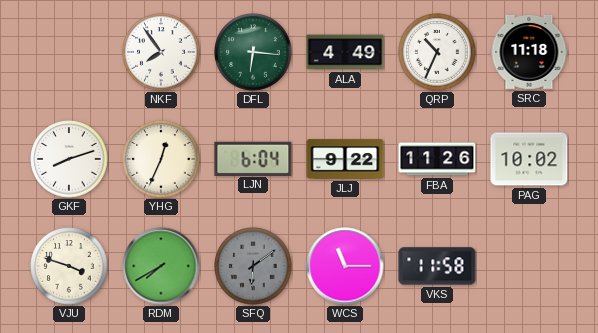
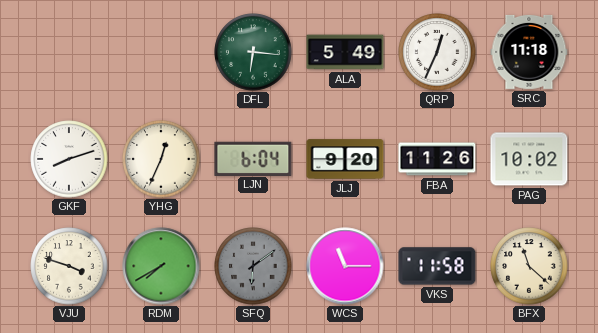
NKF: 7:54 -> none (161, 52)
ALA: 4:49 -> 5:49 (345, 52)
QRP: 10:34 -> 12:34 (437, 52)
JLJ: 9:22 -> 9:20 (345, 159)
BFX: none -> 11:22 (529, 266)
